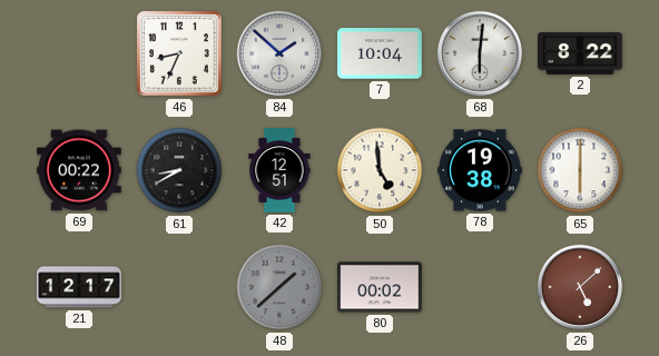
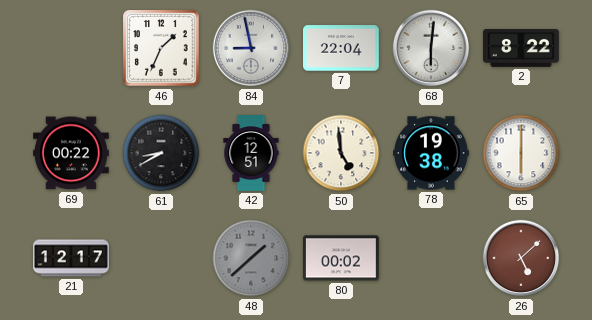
46: 8:34 -> 1:34 (161, 48)
84: 1:52 -> 8:58 (251, 48)
7: 10:04 -> 22:04 (342, 48)
